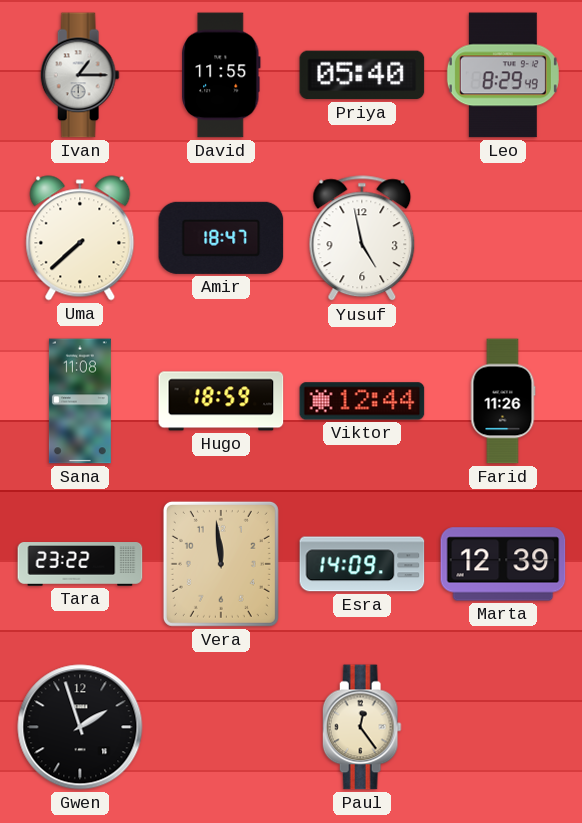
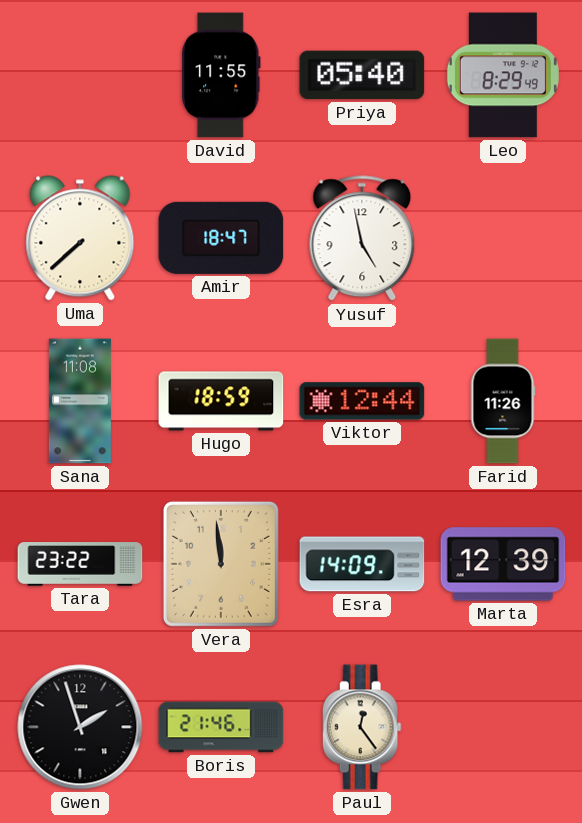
Ivan: 1:15 -> none (80, 75)
Boris: none -> 21:46 (221, 727)
